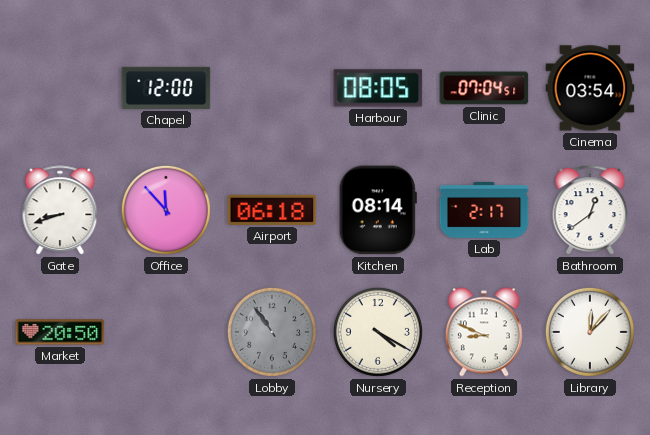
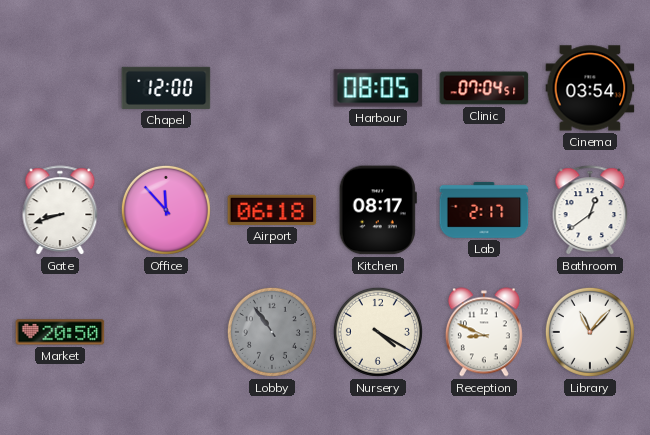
Kitchen: 08:14 -> 08:17 (378, 210)
Library: 12:07 -> 11:07 (590, 332)
